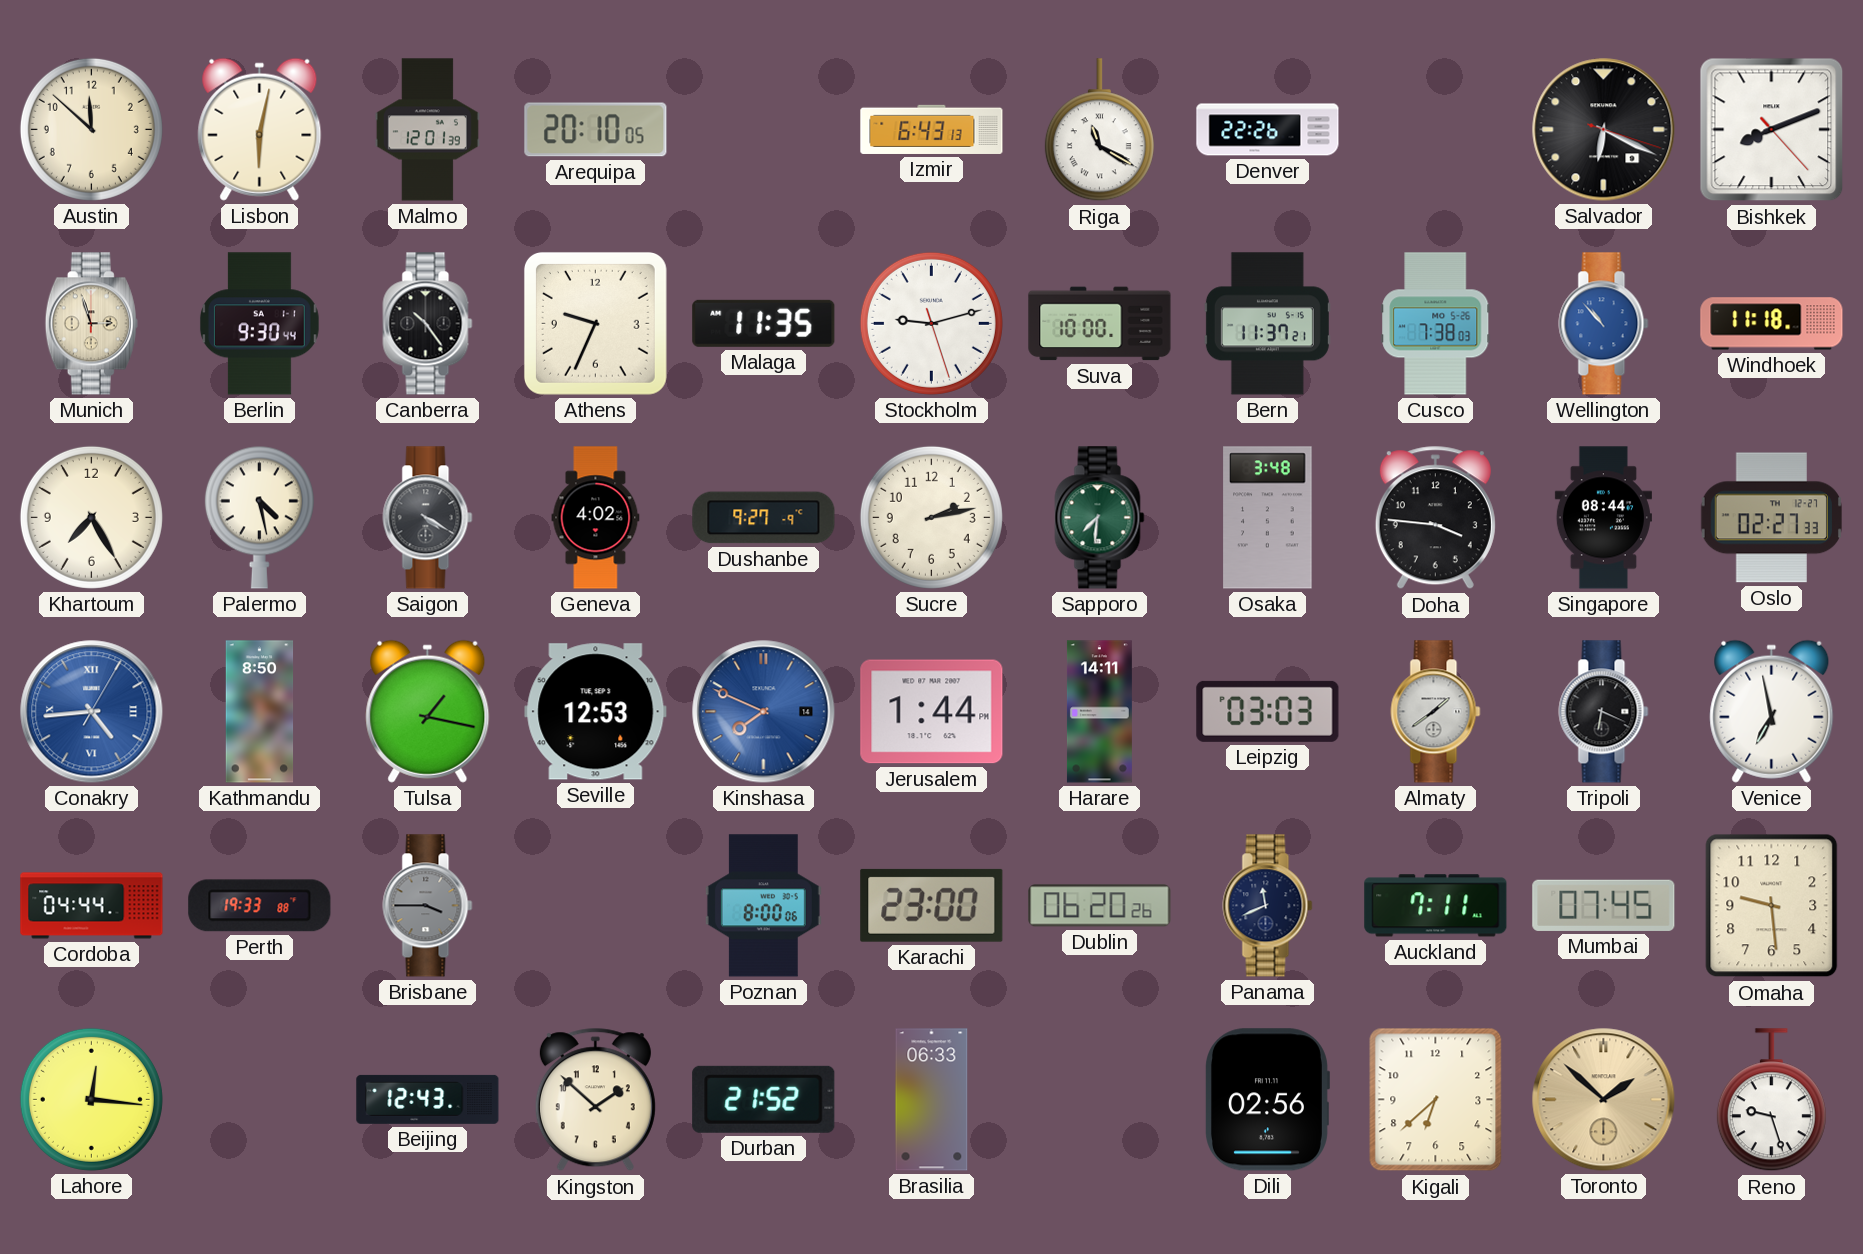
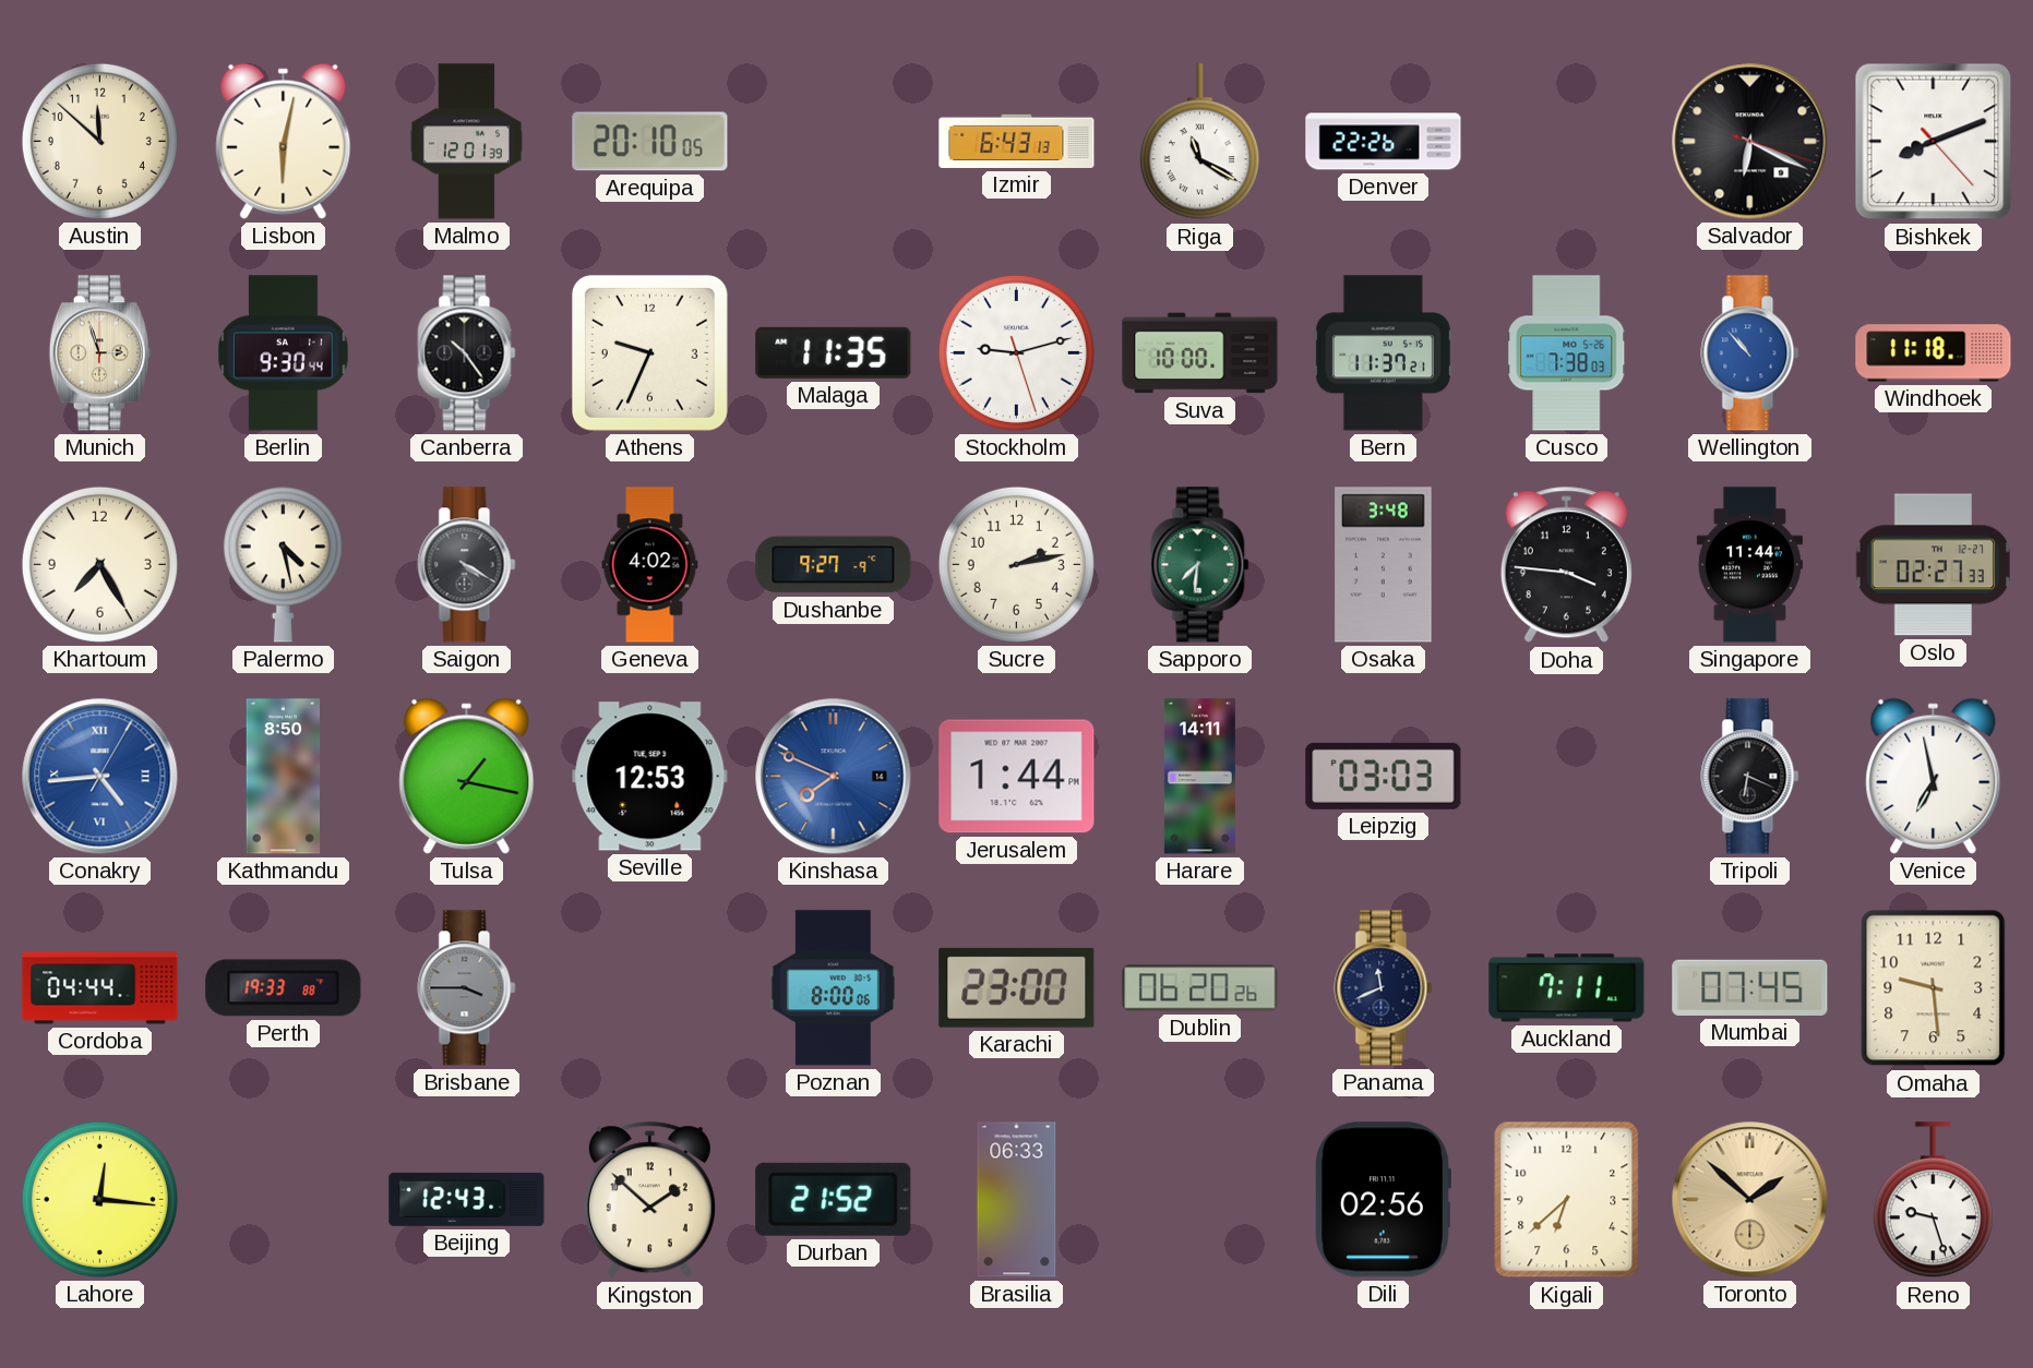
Singapore: 08:44 -> 11:44 (1749, 565)
Almaty: 1:39 -> none (1436, 712)
